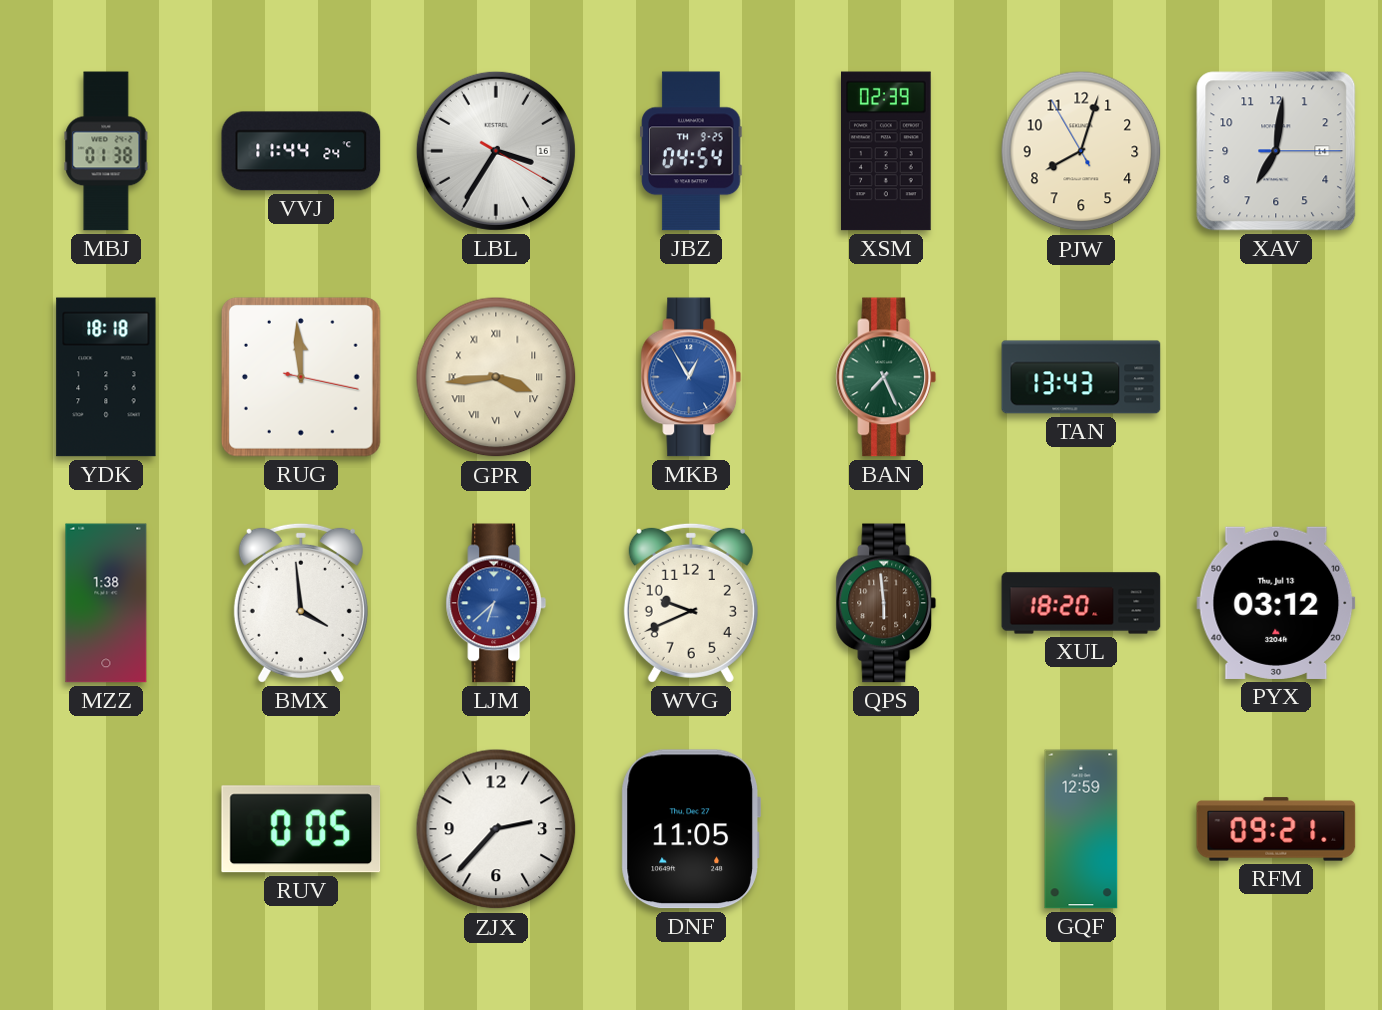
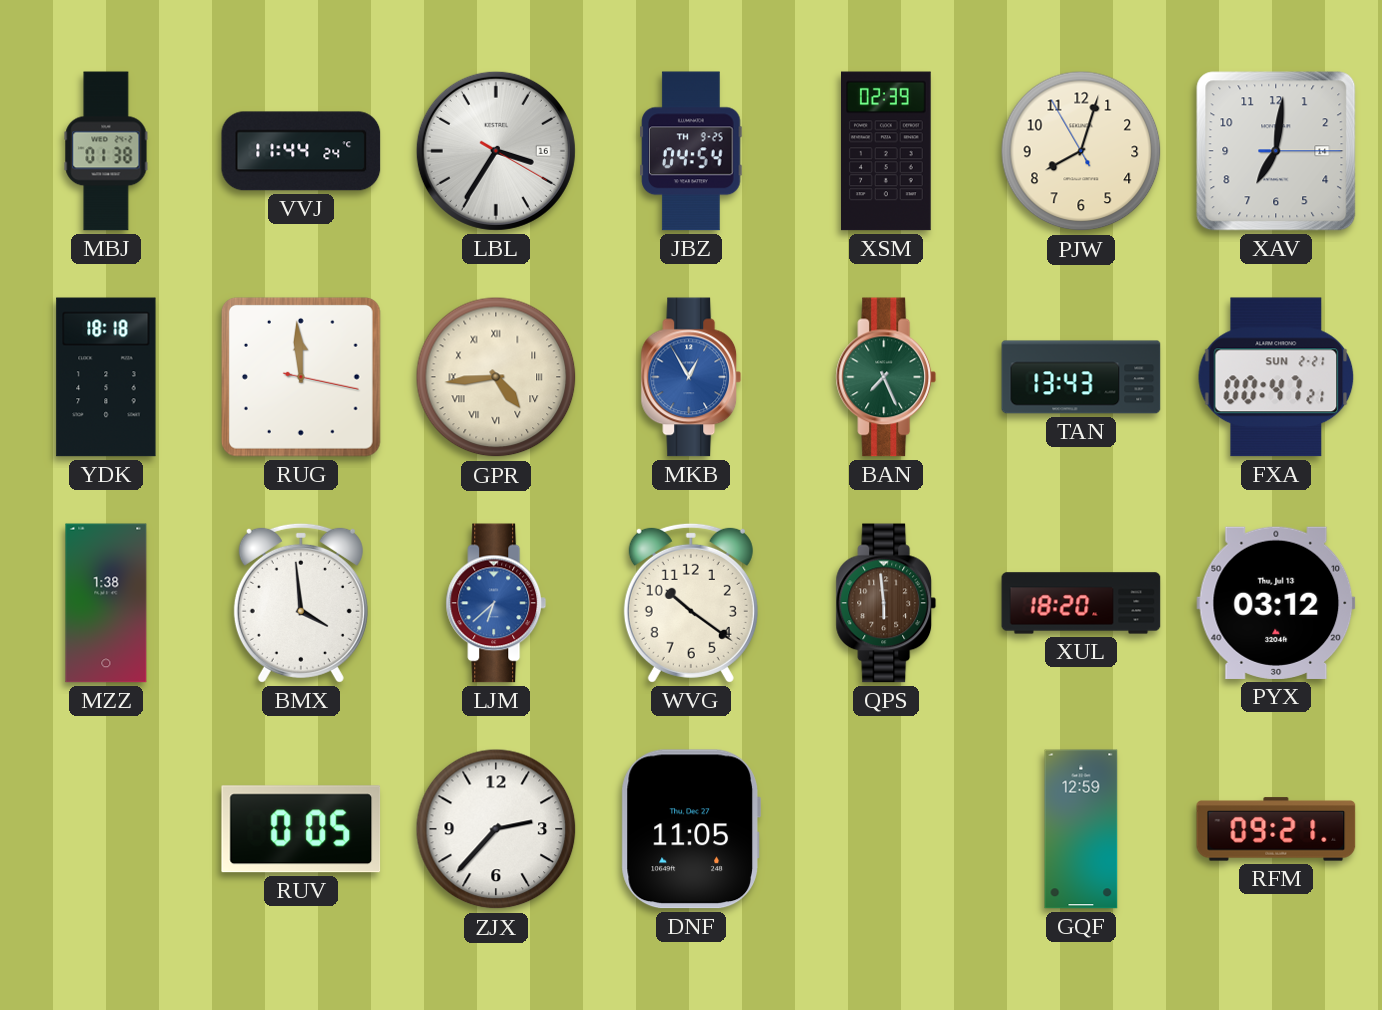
GPR: 3:44 -> 4:44 (496, 377)
FXA: none -> 00:47 (1276, 377)
WVG: 9:41 -> 10:21 (691, 603)
